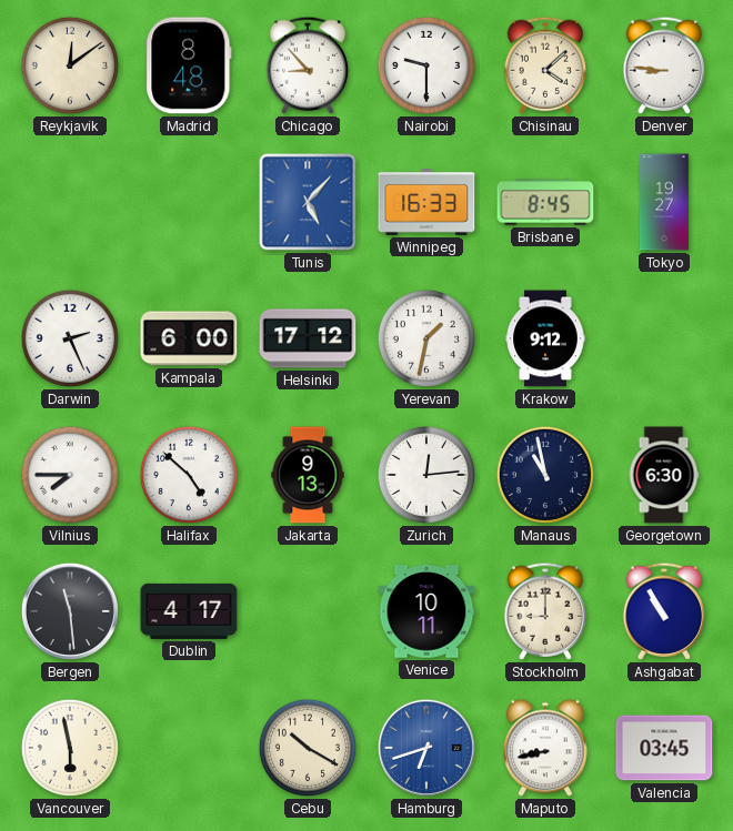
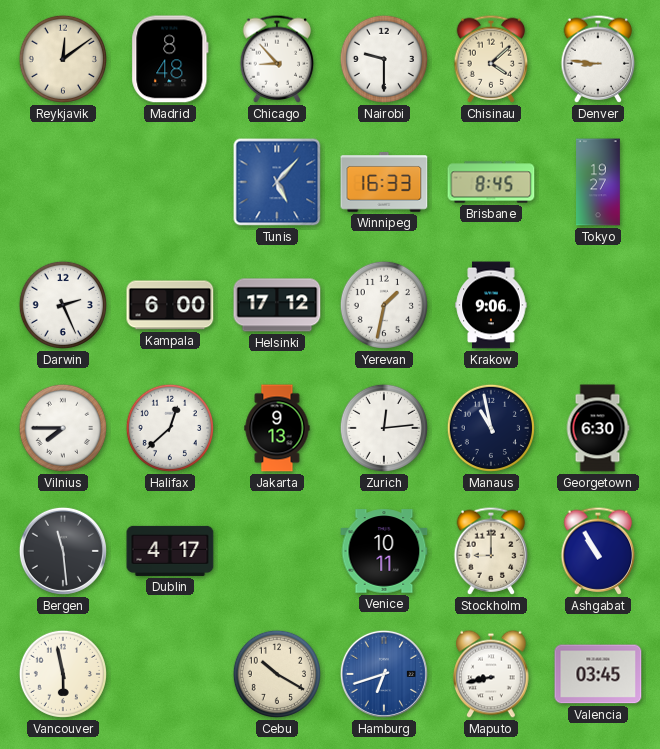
Krakow: 9:12 -> 9:06 (491, 305)
Halifax: 4:52 -> 12:38 (170, 428)
